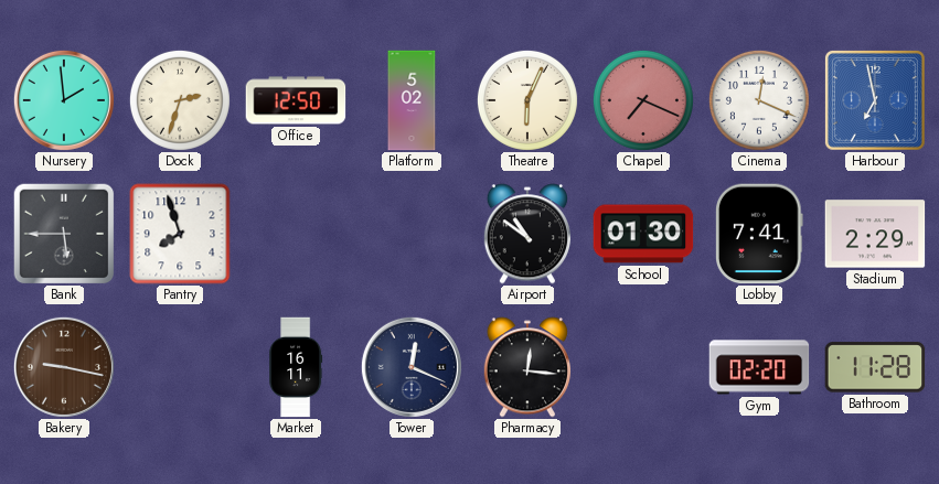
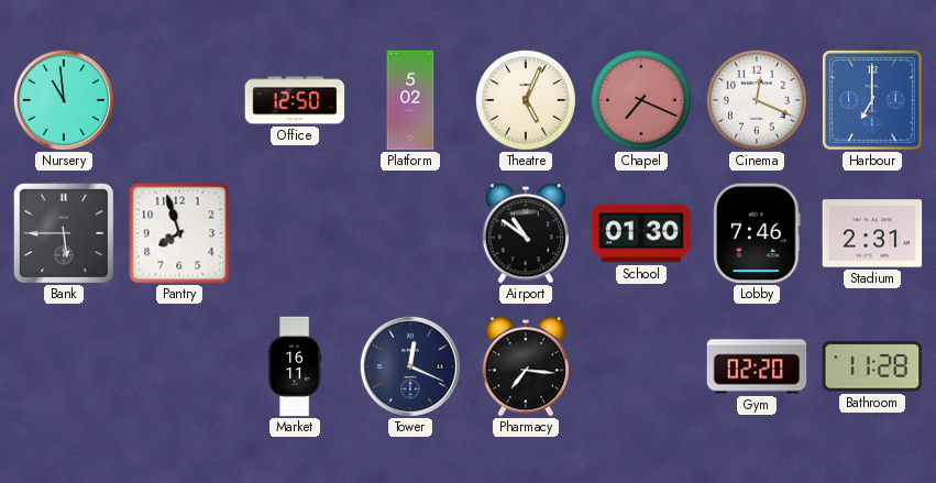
Nursery: 1:59 -> 10:59 (64, 100)
Dock: 2:33 -> none (180, 100)
Theatre: 6:04 -> 5:04 (526, 100)
Harbour: 6:58 -> 7:00 (872, 100)
Lobby: 7:41 -> 7:46 (758, 233)
Stadium: 2:29 -> 2:31 (872, 233)
Bakery: 9:17 -> none (64, 367)
Pharmacy: 12:16 -> 7:16 (525, 366)
